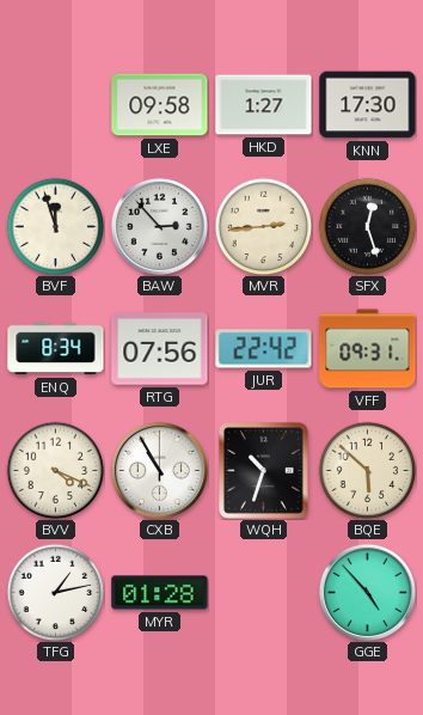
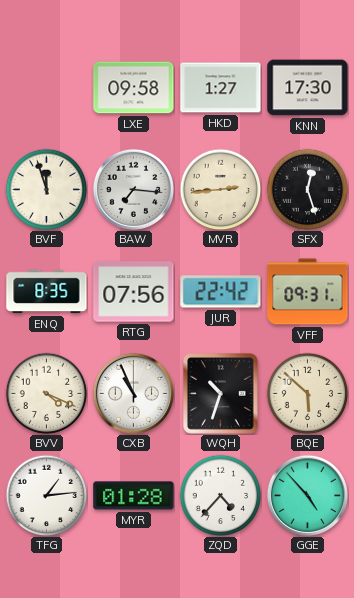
BAW: 2:53 -> 7:16 (133, 189)
ENQ: 8:34 -> 8:35 (47, 292)
CXB: 10:55 -> 10:56 (133, 393)
TFG: 1:13 -> 1:14 (46, 495)
ZQD: none -> 4:37 (220, 495)
